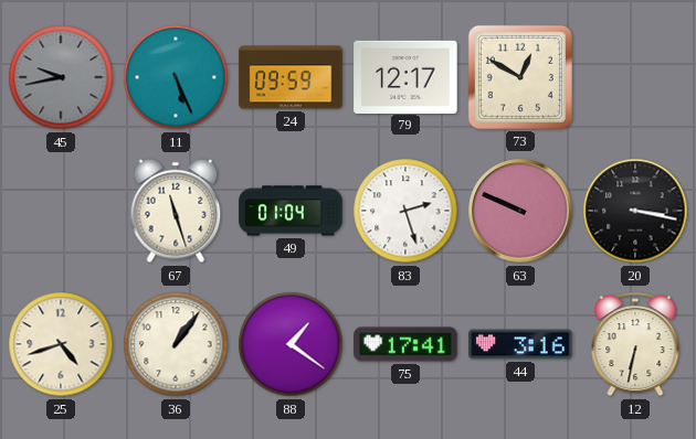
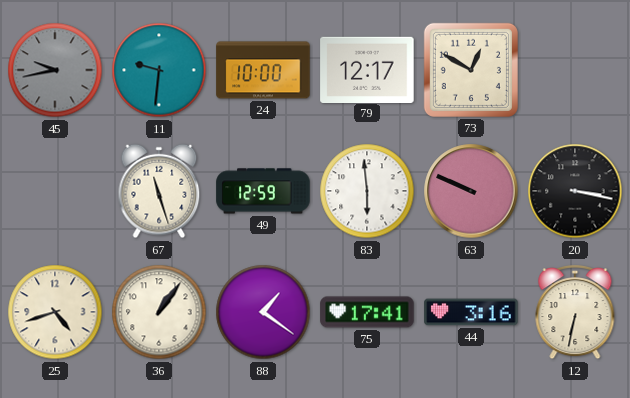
11: 5:26 -> 9:31 (159, 70)
24: 09:59 -> 10:00 (263, 70)
49: 01:04 -> 12:59 (263, 191)
83: 2:27 -> 5:59 (367, 191)
